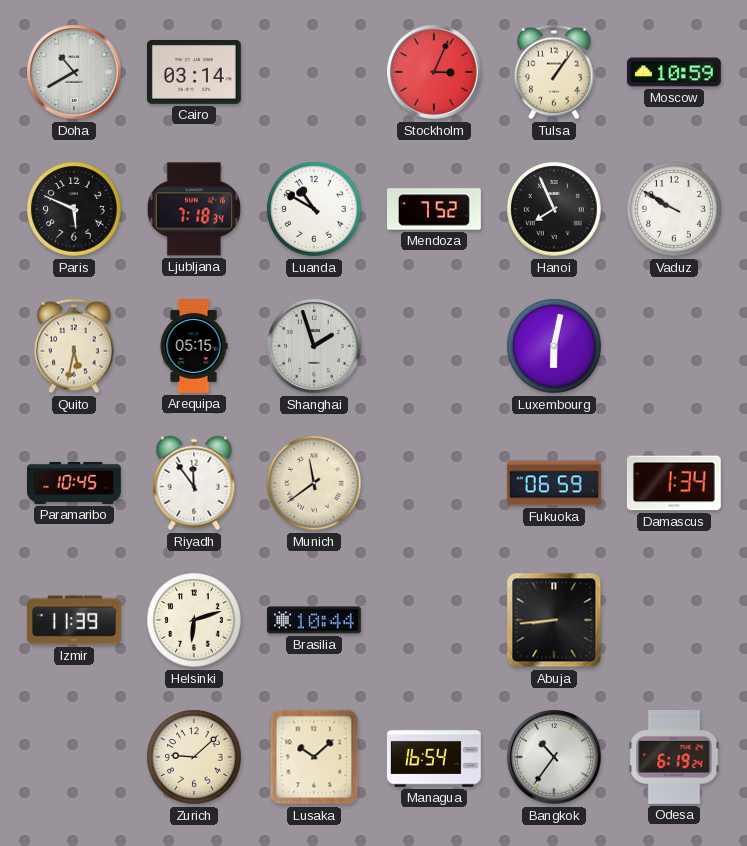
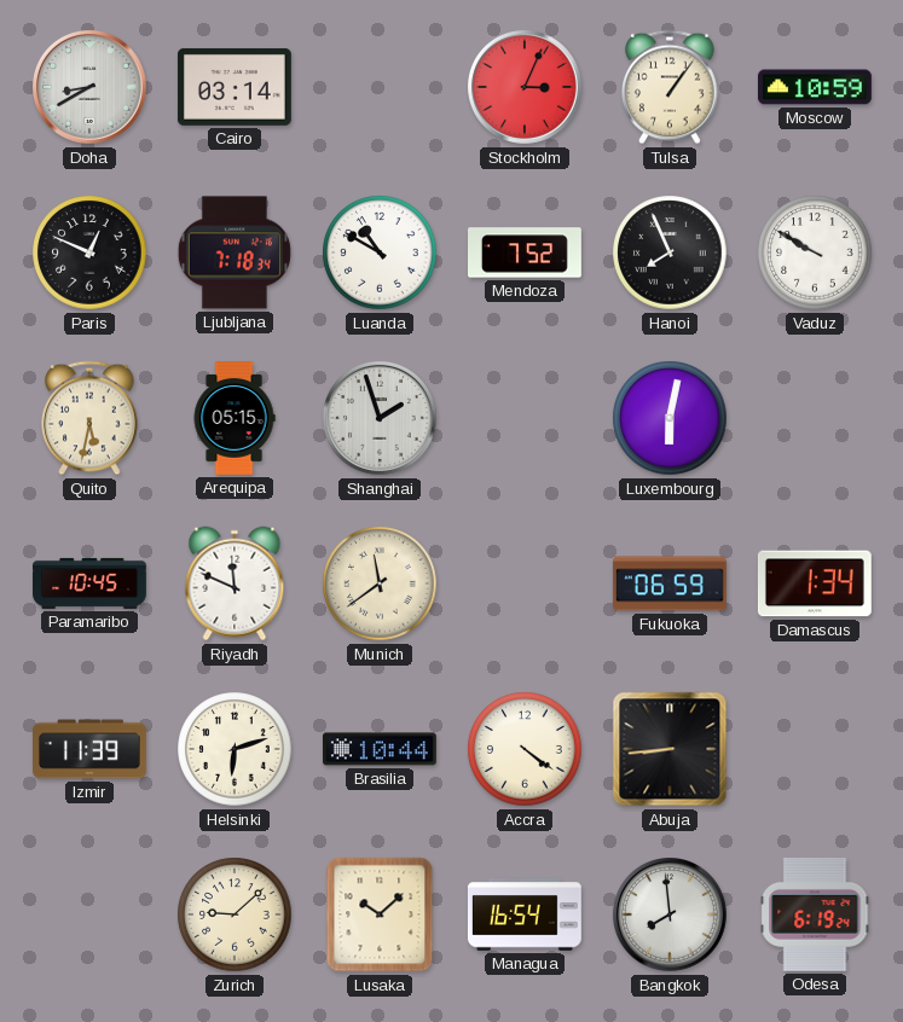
Doha: 10:40 -> 8:40 (91, 88)
Paris: 5:49 -> 12:49 (89, 252)
Riyadh: 11:54 -> 11:49 (235, 583)
Accra: none -> 4:21 (525, 749)
Bangkok: 10:36 -> 7:59 (671, 916)
